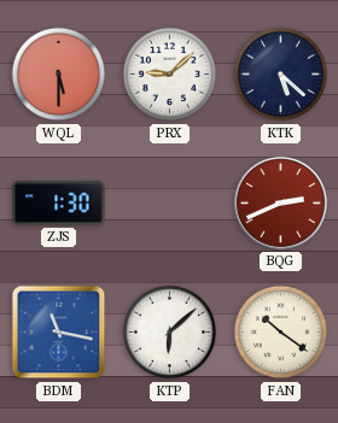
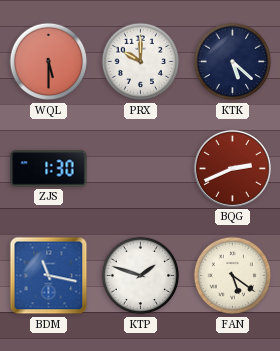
PRX: 9:08 -> 10:00 (141, 62)
KTP: 6:08 -> 1:48 (141, 276)
FAN: 10:21 -> 5:21 (233, 276)
